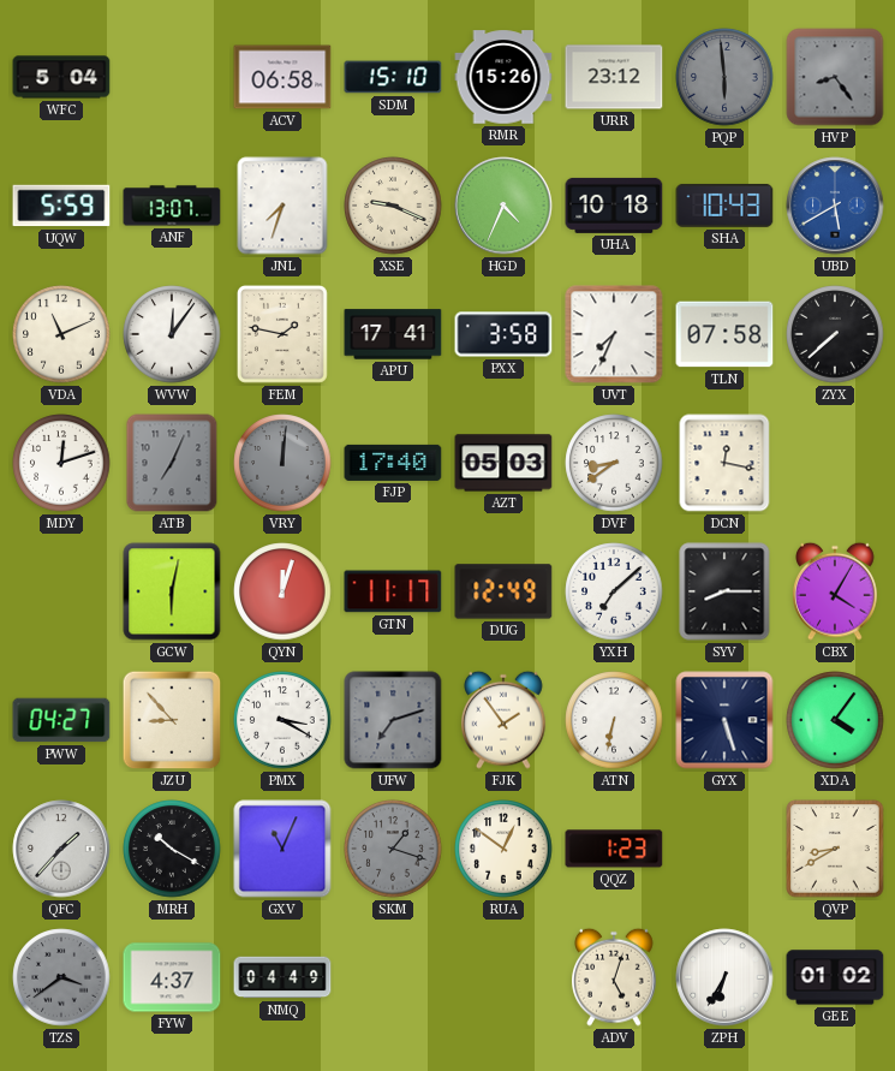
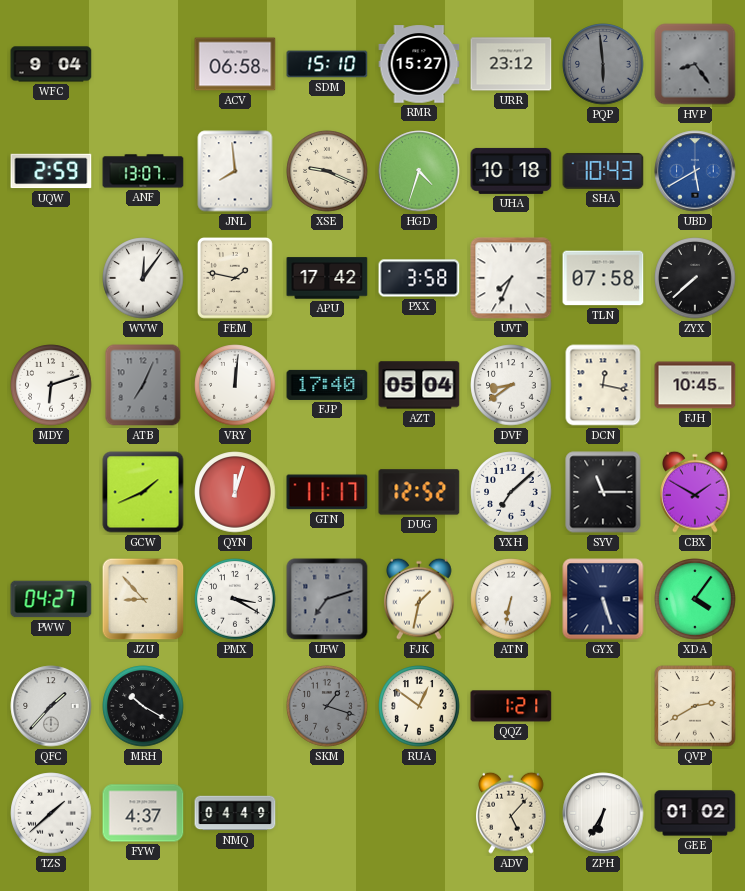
WFC: 5:04 -> 9:04 (51, 64)
RMR: 15:26 -> 15:27 (419, 64)
UQW: 5:59 -> 2:59 (51, 171)
JNL: 7:33 -> 7:59 (235, 171)
HGD: 4:34 -> 4:33 (419, 171)
VDA: 11:11 -> none (61, 334)
APU: 17:41 -> 17:42 (327, 278)
MDY: 12:12 -> 6:12 (51, 385)
VRY dial: grey -> white (235, 385)
AZT: 05:03 -> 05:04 (419, 385)
FJH: none -> 10:45 (695, 385)
GCW: 6:02 -> 1:41 (143, 492)
DUG: 12:49 -> 12:52 (419, 492)
SYV: 8:15 -> 11:15 (603, 492)
CBX: 4:05 -> 1:50 (696, 492)
FJK: 1:54 -> 1:32 (420, 599)
GXV: 11:04 -> none (282, 849)
QQZ: 1:23 -> 1:21 (511, 706)
QVP: 8:40 -> 2:40 (695, 706)
TZS: 3:39 -> 1:38 (51, 813)
TZS dial: grey -> white (51, 813)
ADV: 5:03 -> 5:07 (512, 813)
